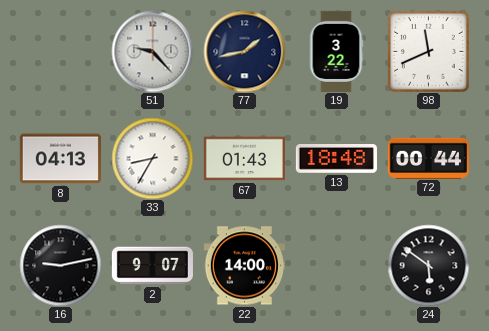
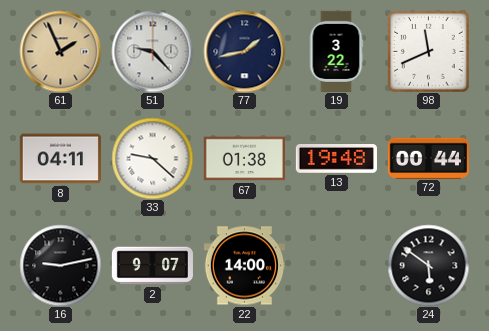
61: none -> 1:56 (60, 51)
8: 04:13 -> 04:11 (60, 159)
33: 8:35 -> 9:22 (152, 158)
67: 01:43 -> 01:38 (244, 159)
13: 18:48 -> 19:48 (336, 159)
